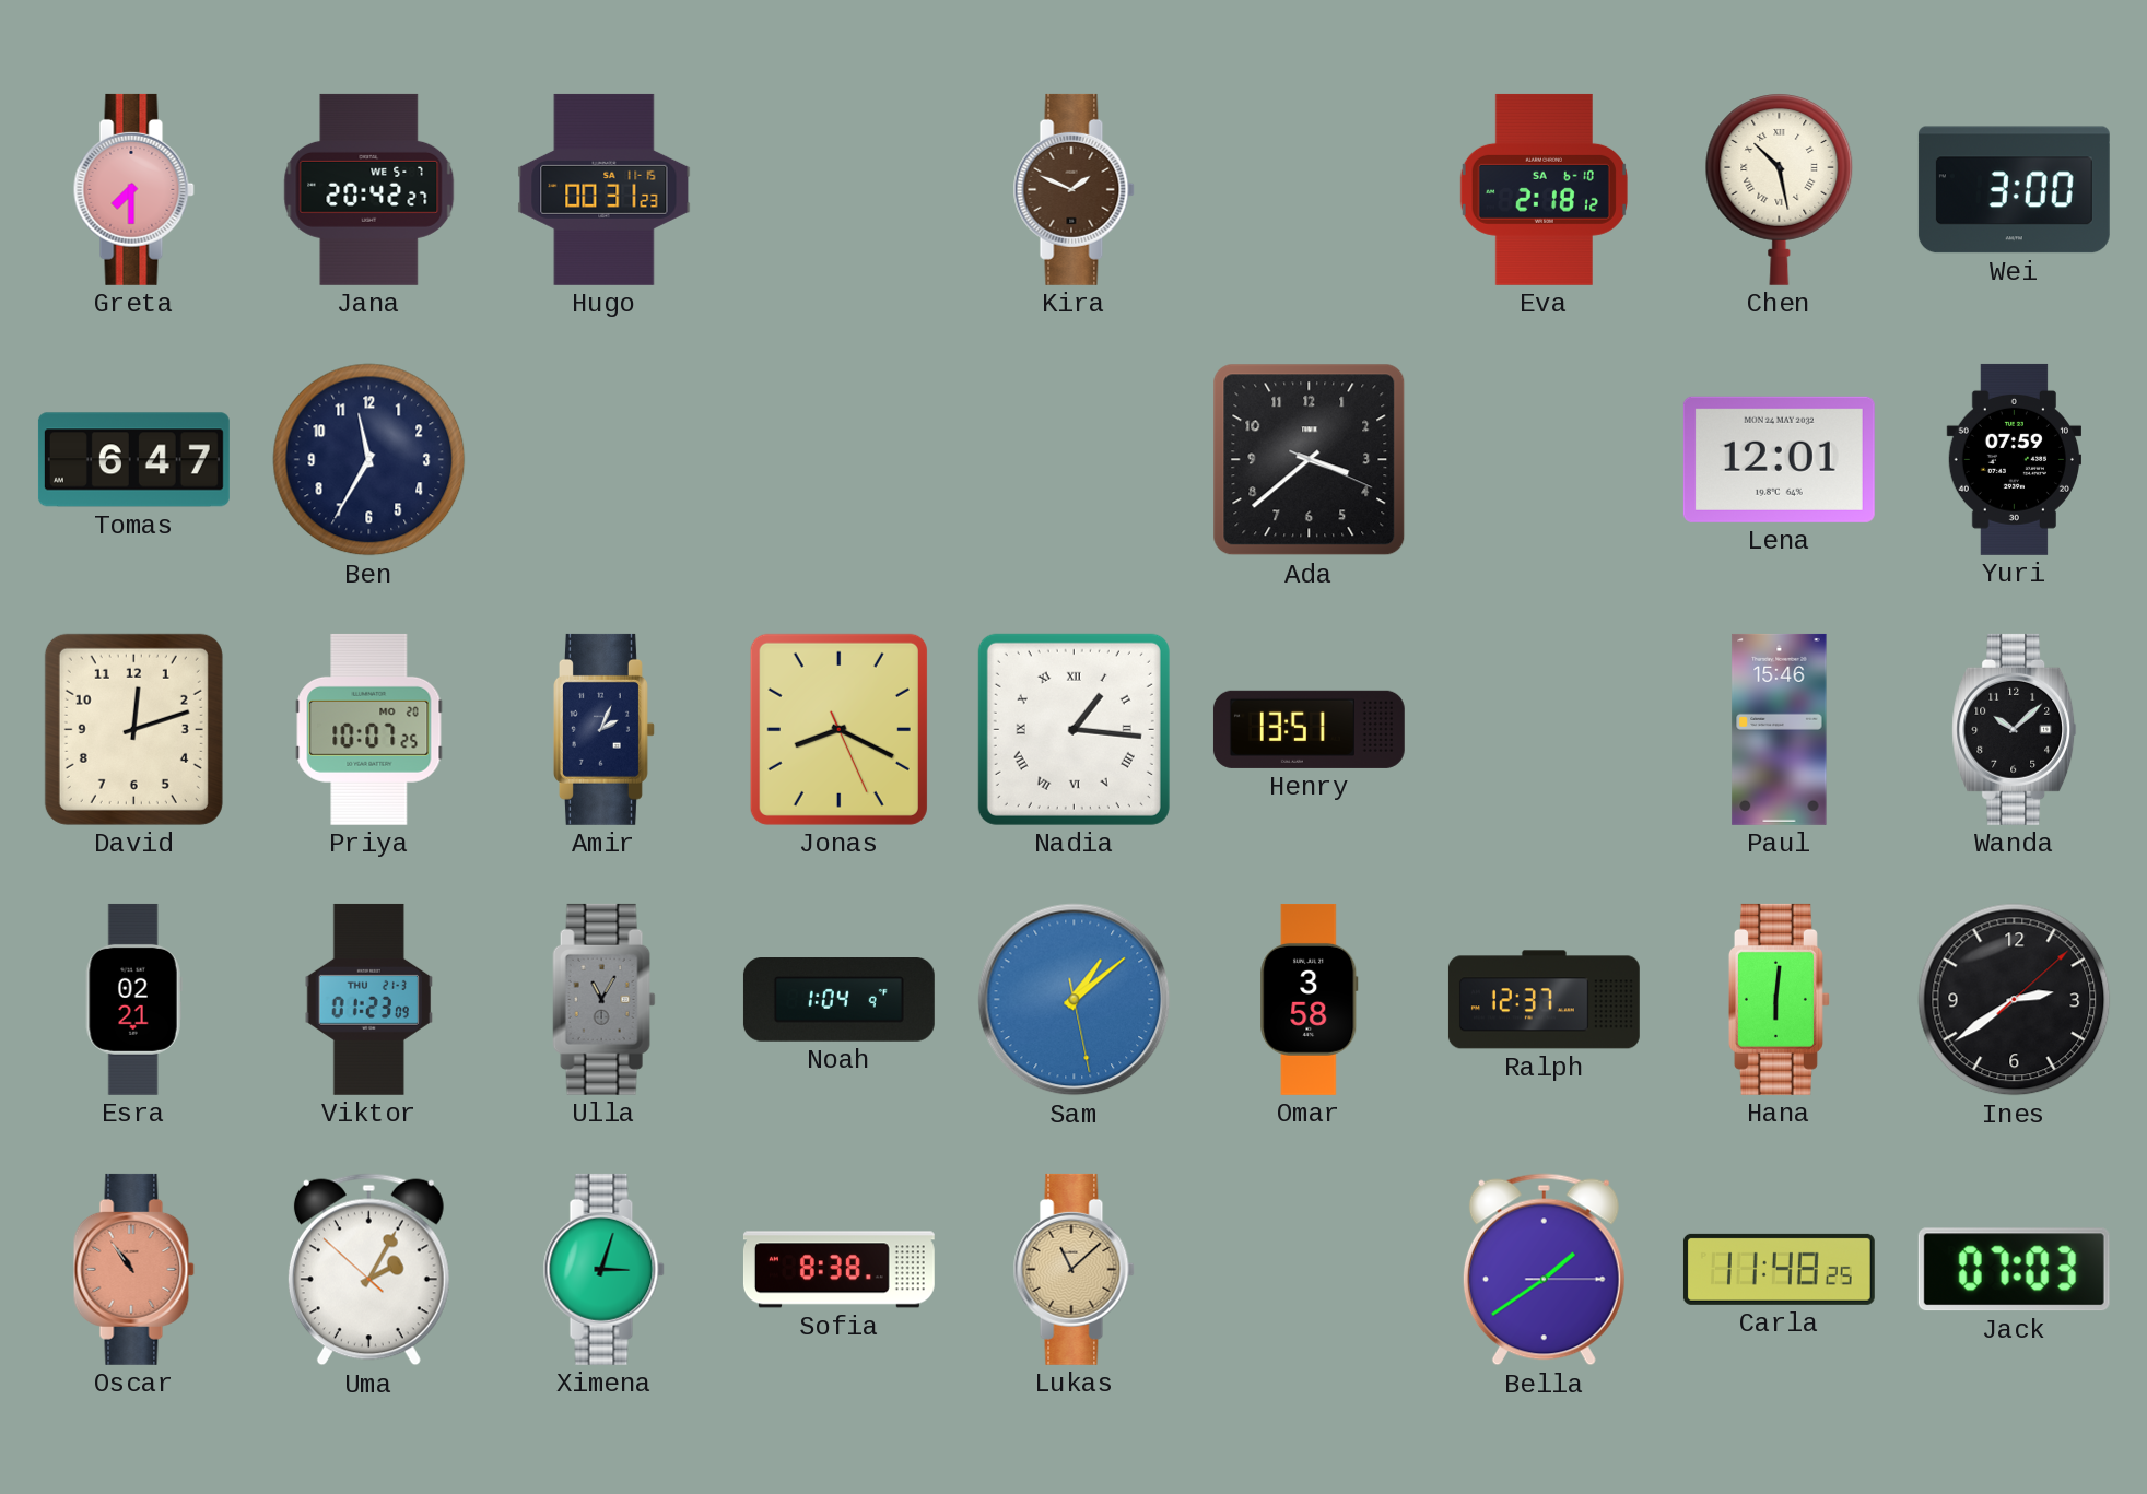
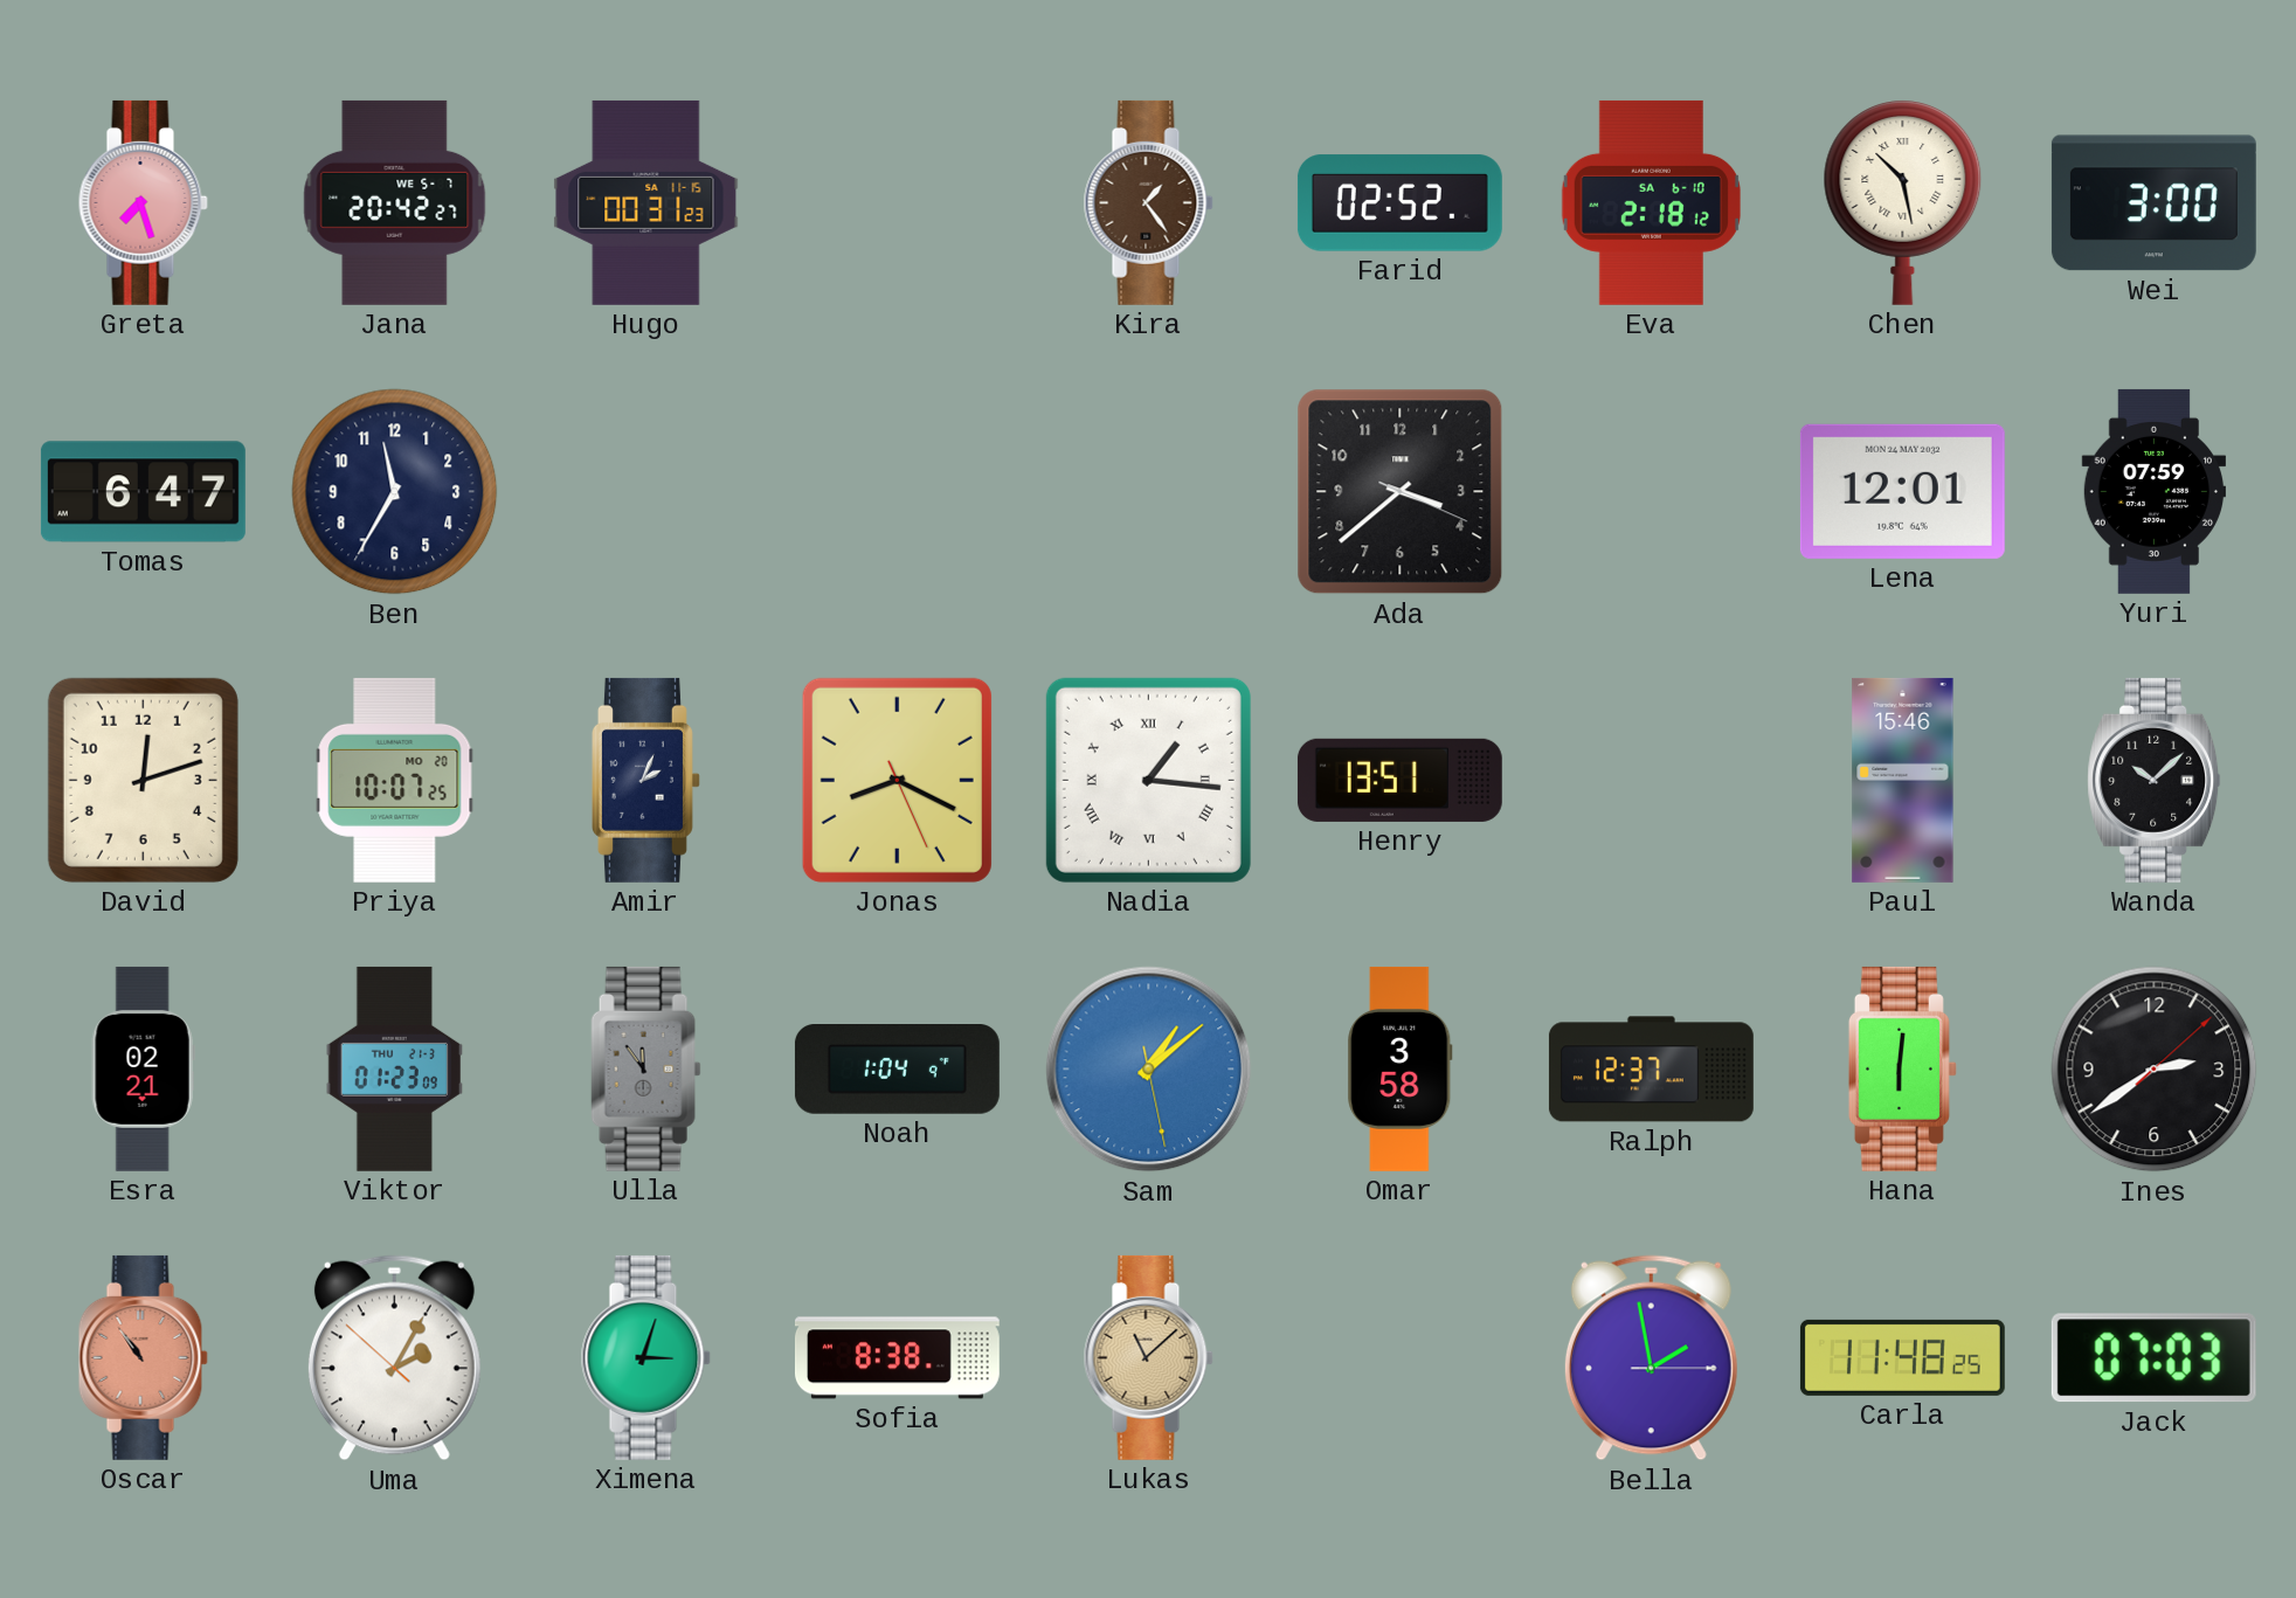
Greta: 7:30 -> 7:27 (143, 202)
Kira: 1:49 -> 1:24 (1148, 202)
Farid: none -> 02:52 (1399, 203)
Ulla: 11:05 -> 11:54 (646, 1068)
Bella: 1:39 -> 1:58 (1651, 1358)
